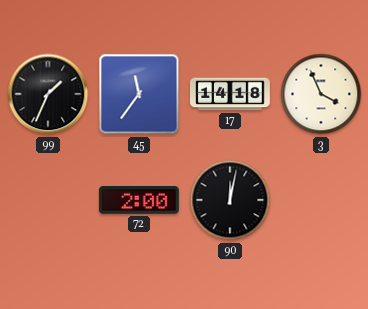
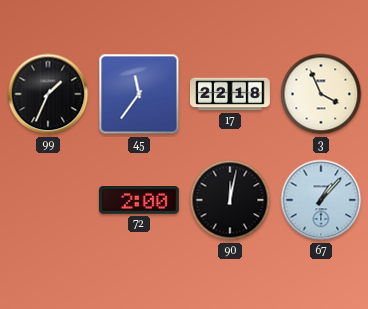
17: 14:18 -> 22:18 (231, 94)
67: none -> 1:07 (321, 200)
